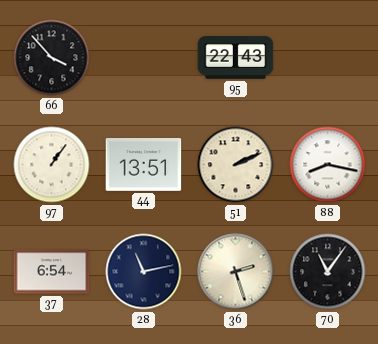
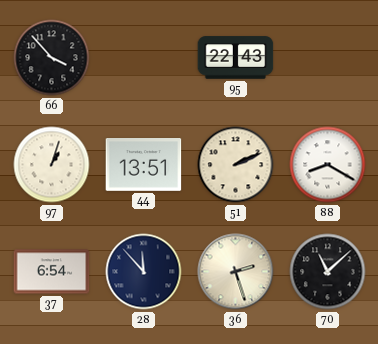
97: 1:06 -> 1:03 (52, 165)
88: 8:17 -> 8:20 (328, 165)
28: 11:13 -> 11:53 (144, 272)
70: 11:06 -> 11:08 (328, 272)
